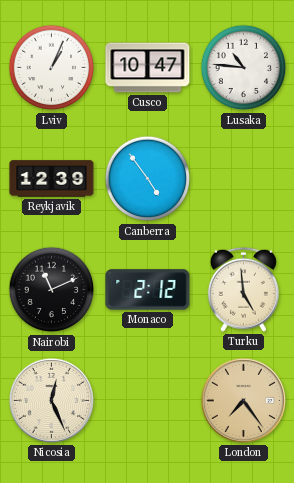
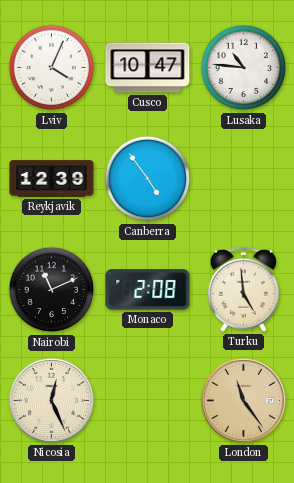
Lviv: 1:04 -> 4:04 (52, 68)
Monaco: 2:12 -> 2:08 (148, 290)
London: 7:24 -> 11:24 (243, 400)
